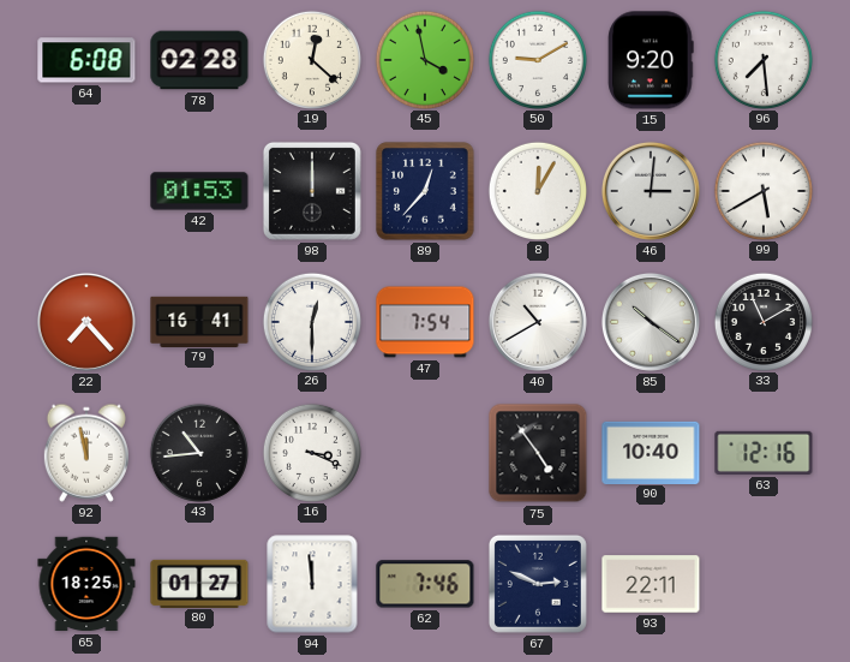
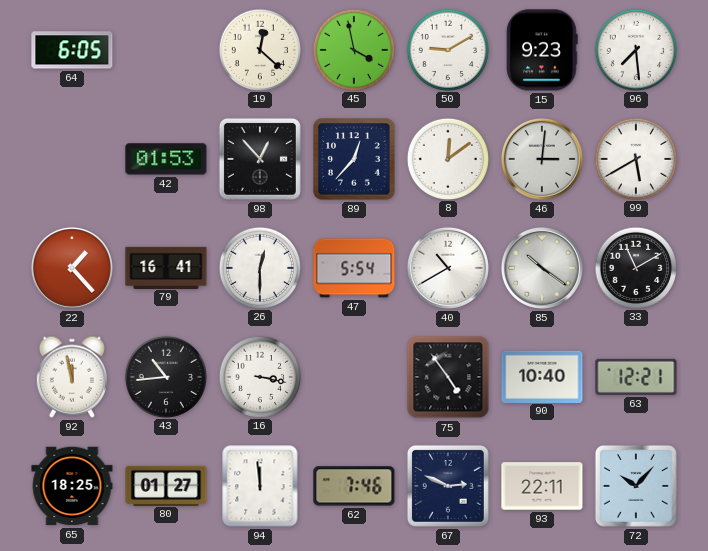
64: 6:08 -> 6:05 (72, 50)
78: 02:28 -> none (199, 60)
15: 9:20 -> 9:23 (542, 50)
98: 12:00 -> 12:53 (260, 159)
8: 12:05 -> 12:09 (447, 158)
22: 7:23 -> 1:23 (72, 268)
47: 7:54 -> 5:54 (354, 268)
16: 3:19 -> 3:17 (259, 376)
63: 12:16 -> 12:21 (636, 377)
72: none -> 10:07 (636, 486)
